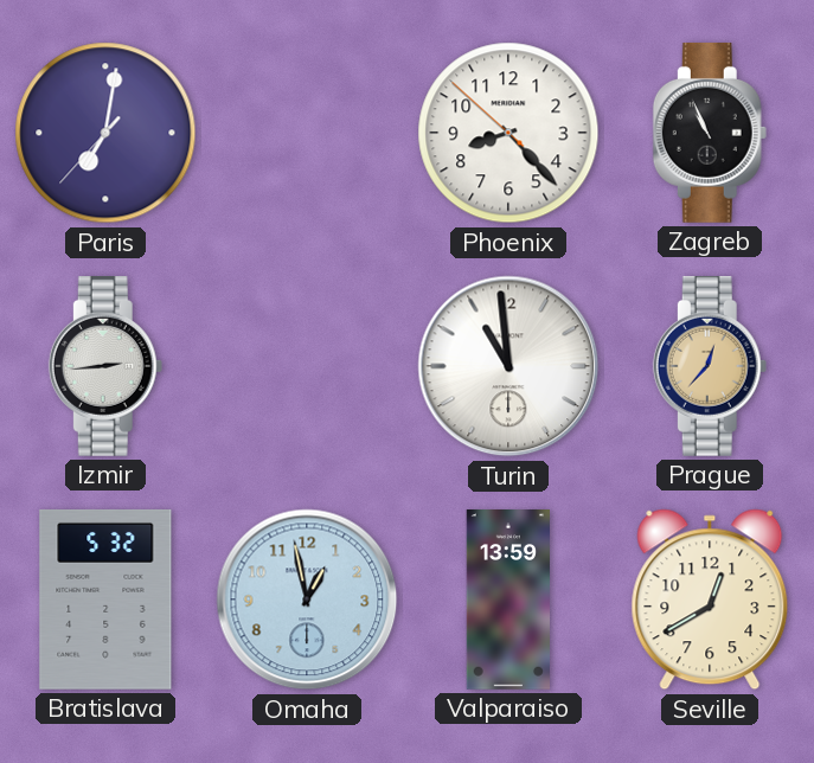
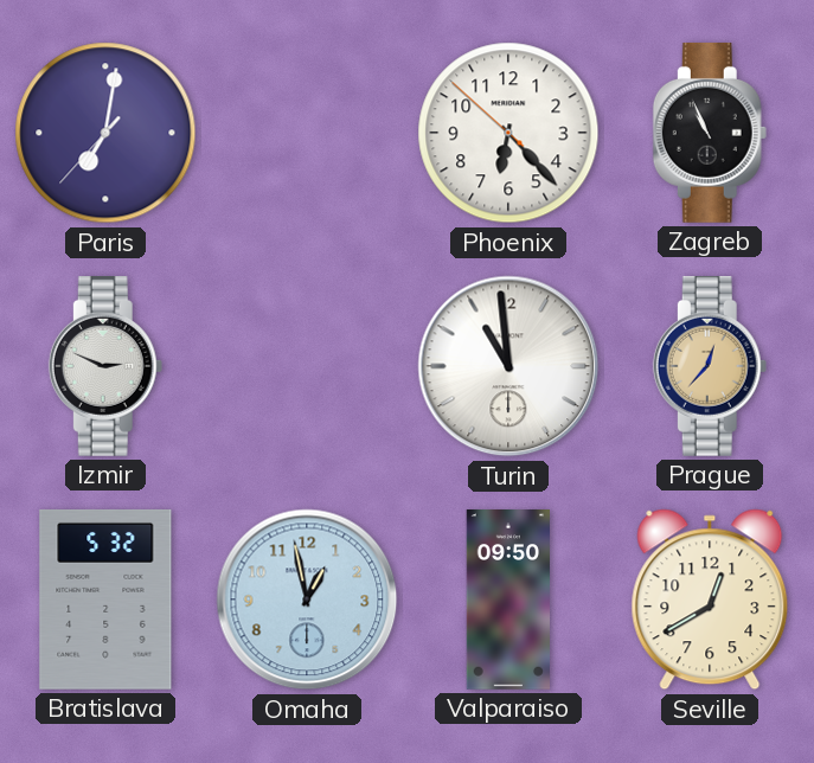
Phoenix: 8:22 -> 6:22 (508, 133)
Izmir: 2:44 -> 2:49 (105, 366)
Valparaiso: 13:59 -> 09:50 (508, 601)
